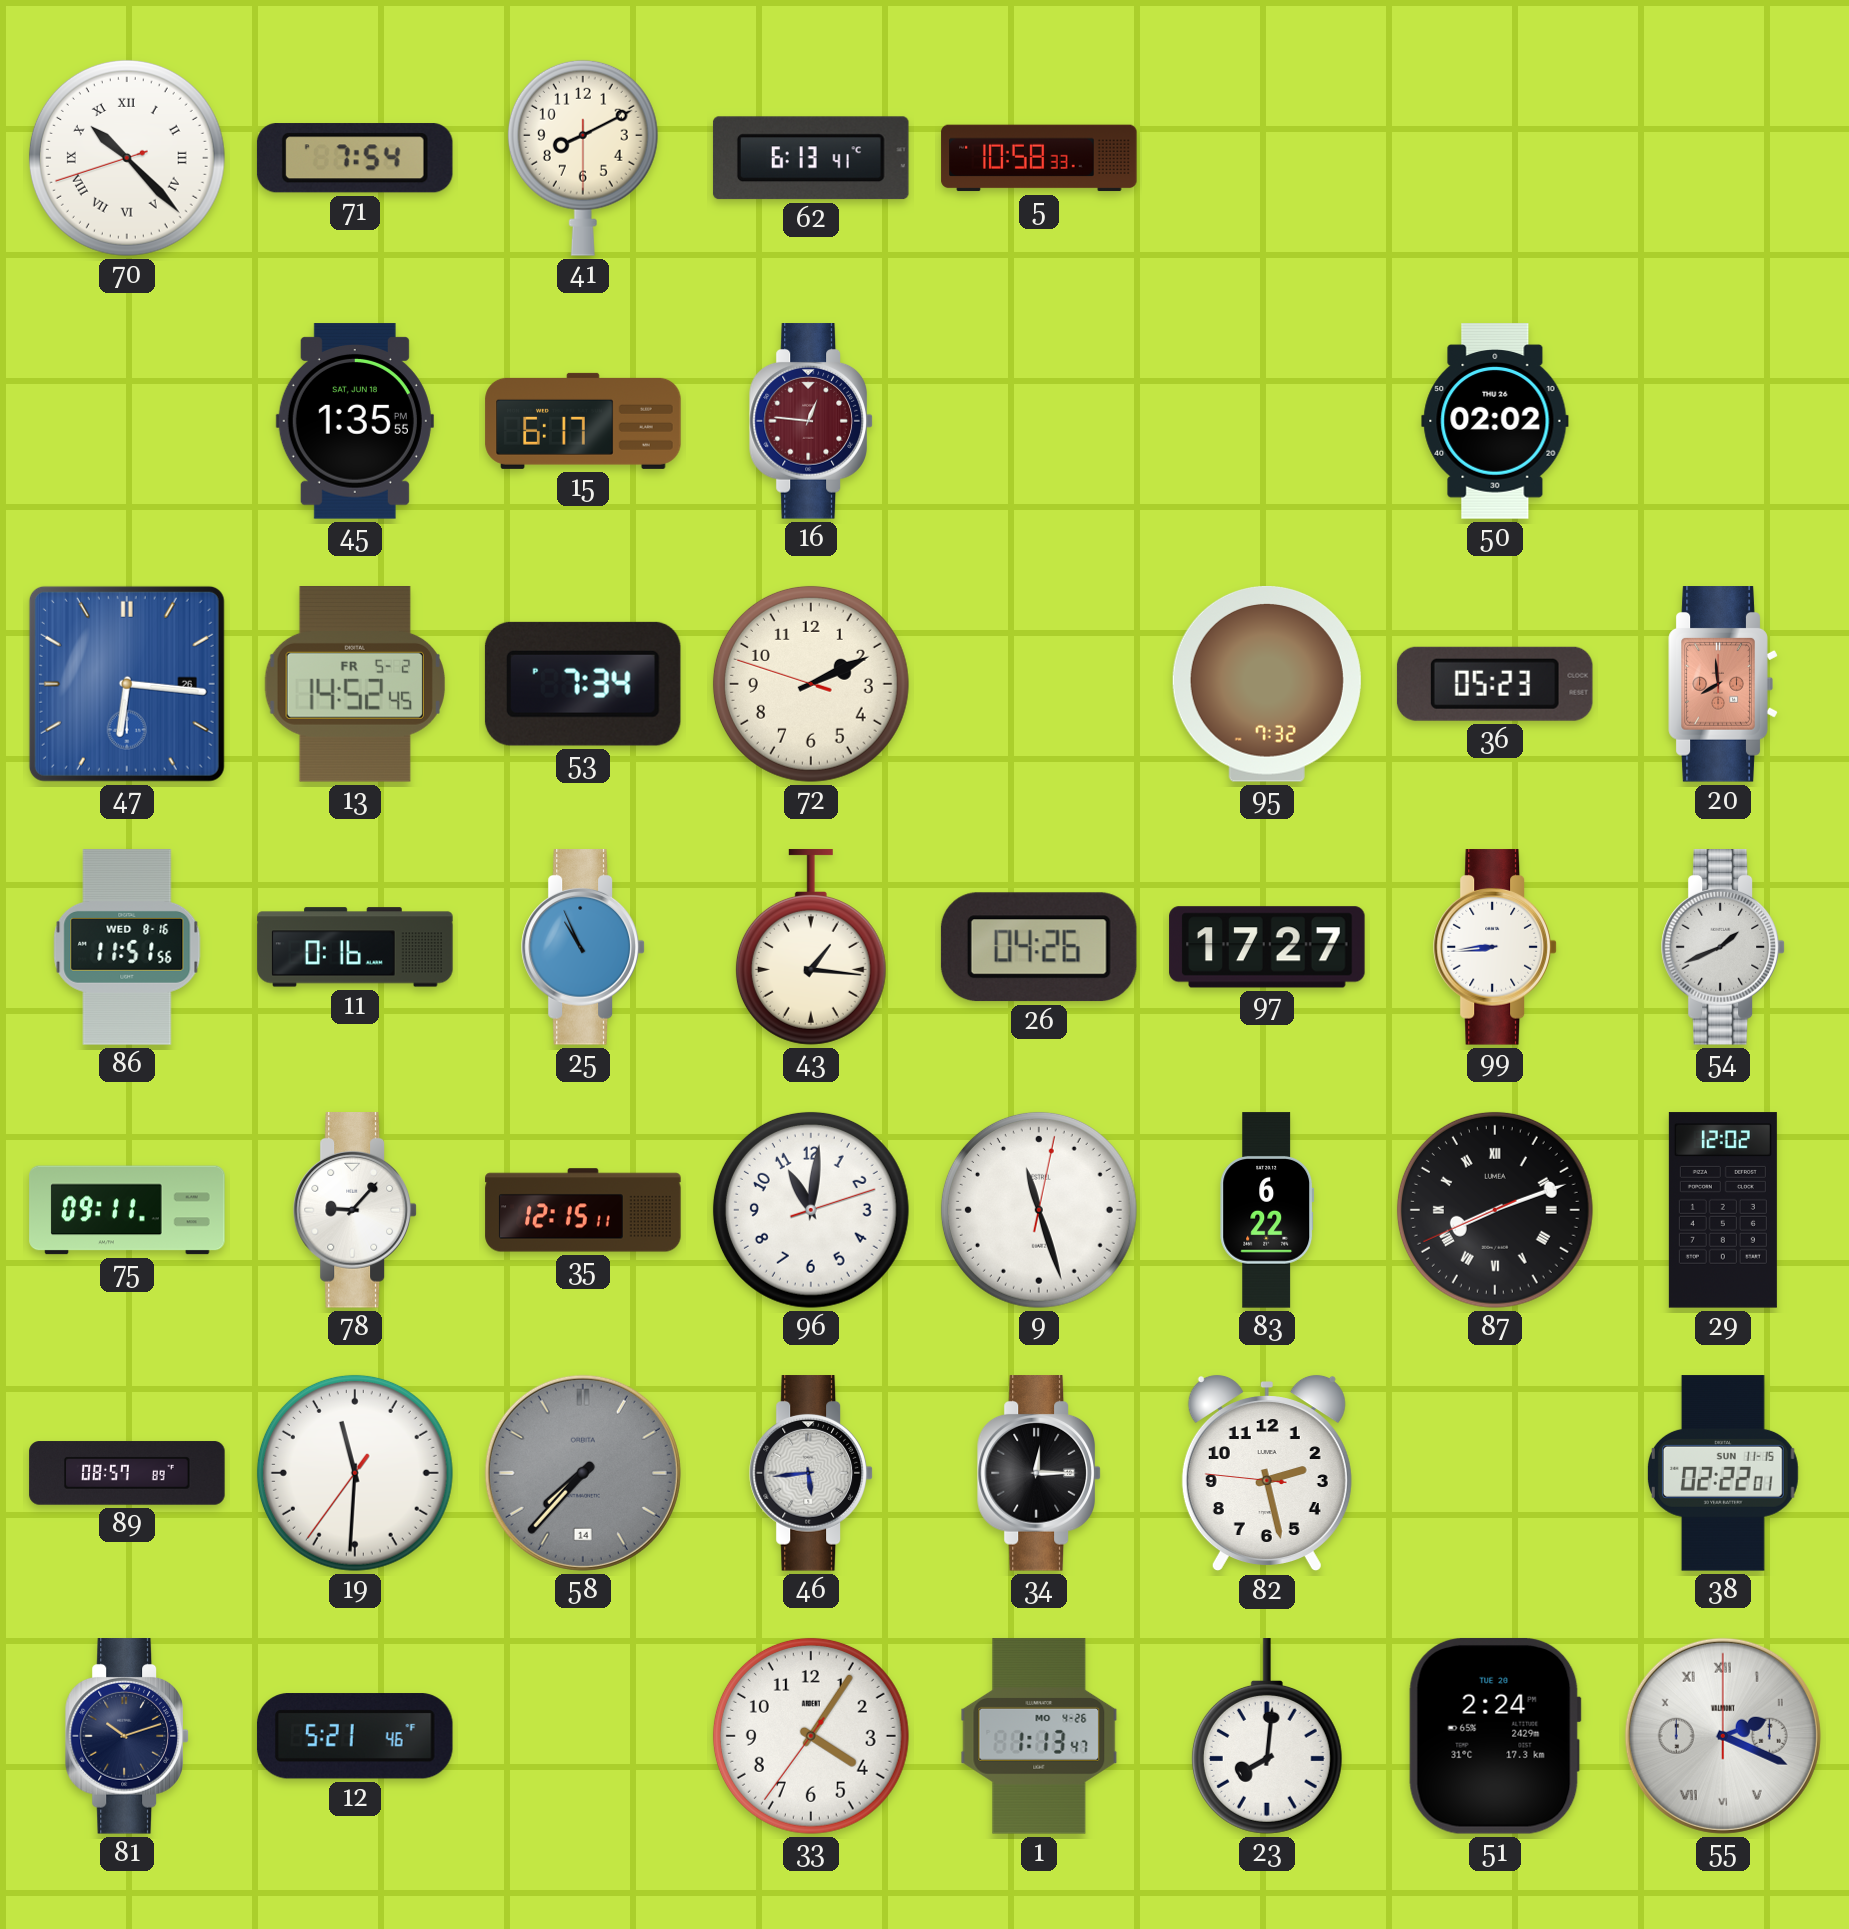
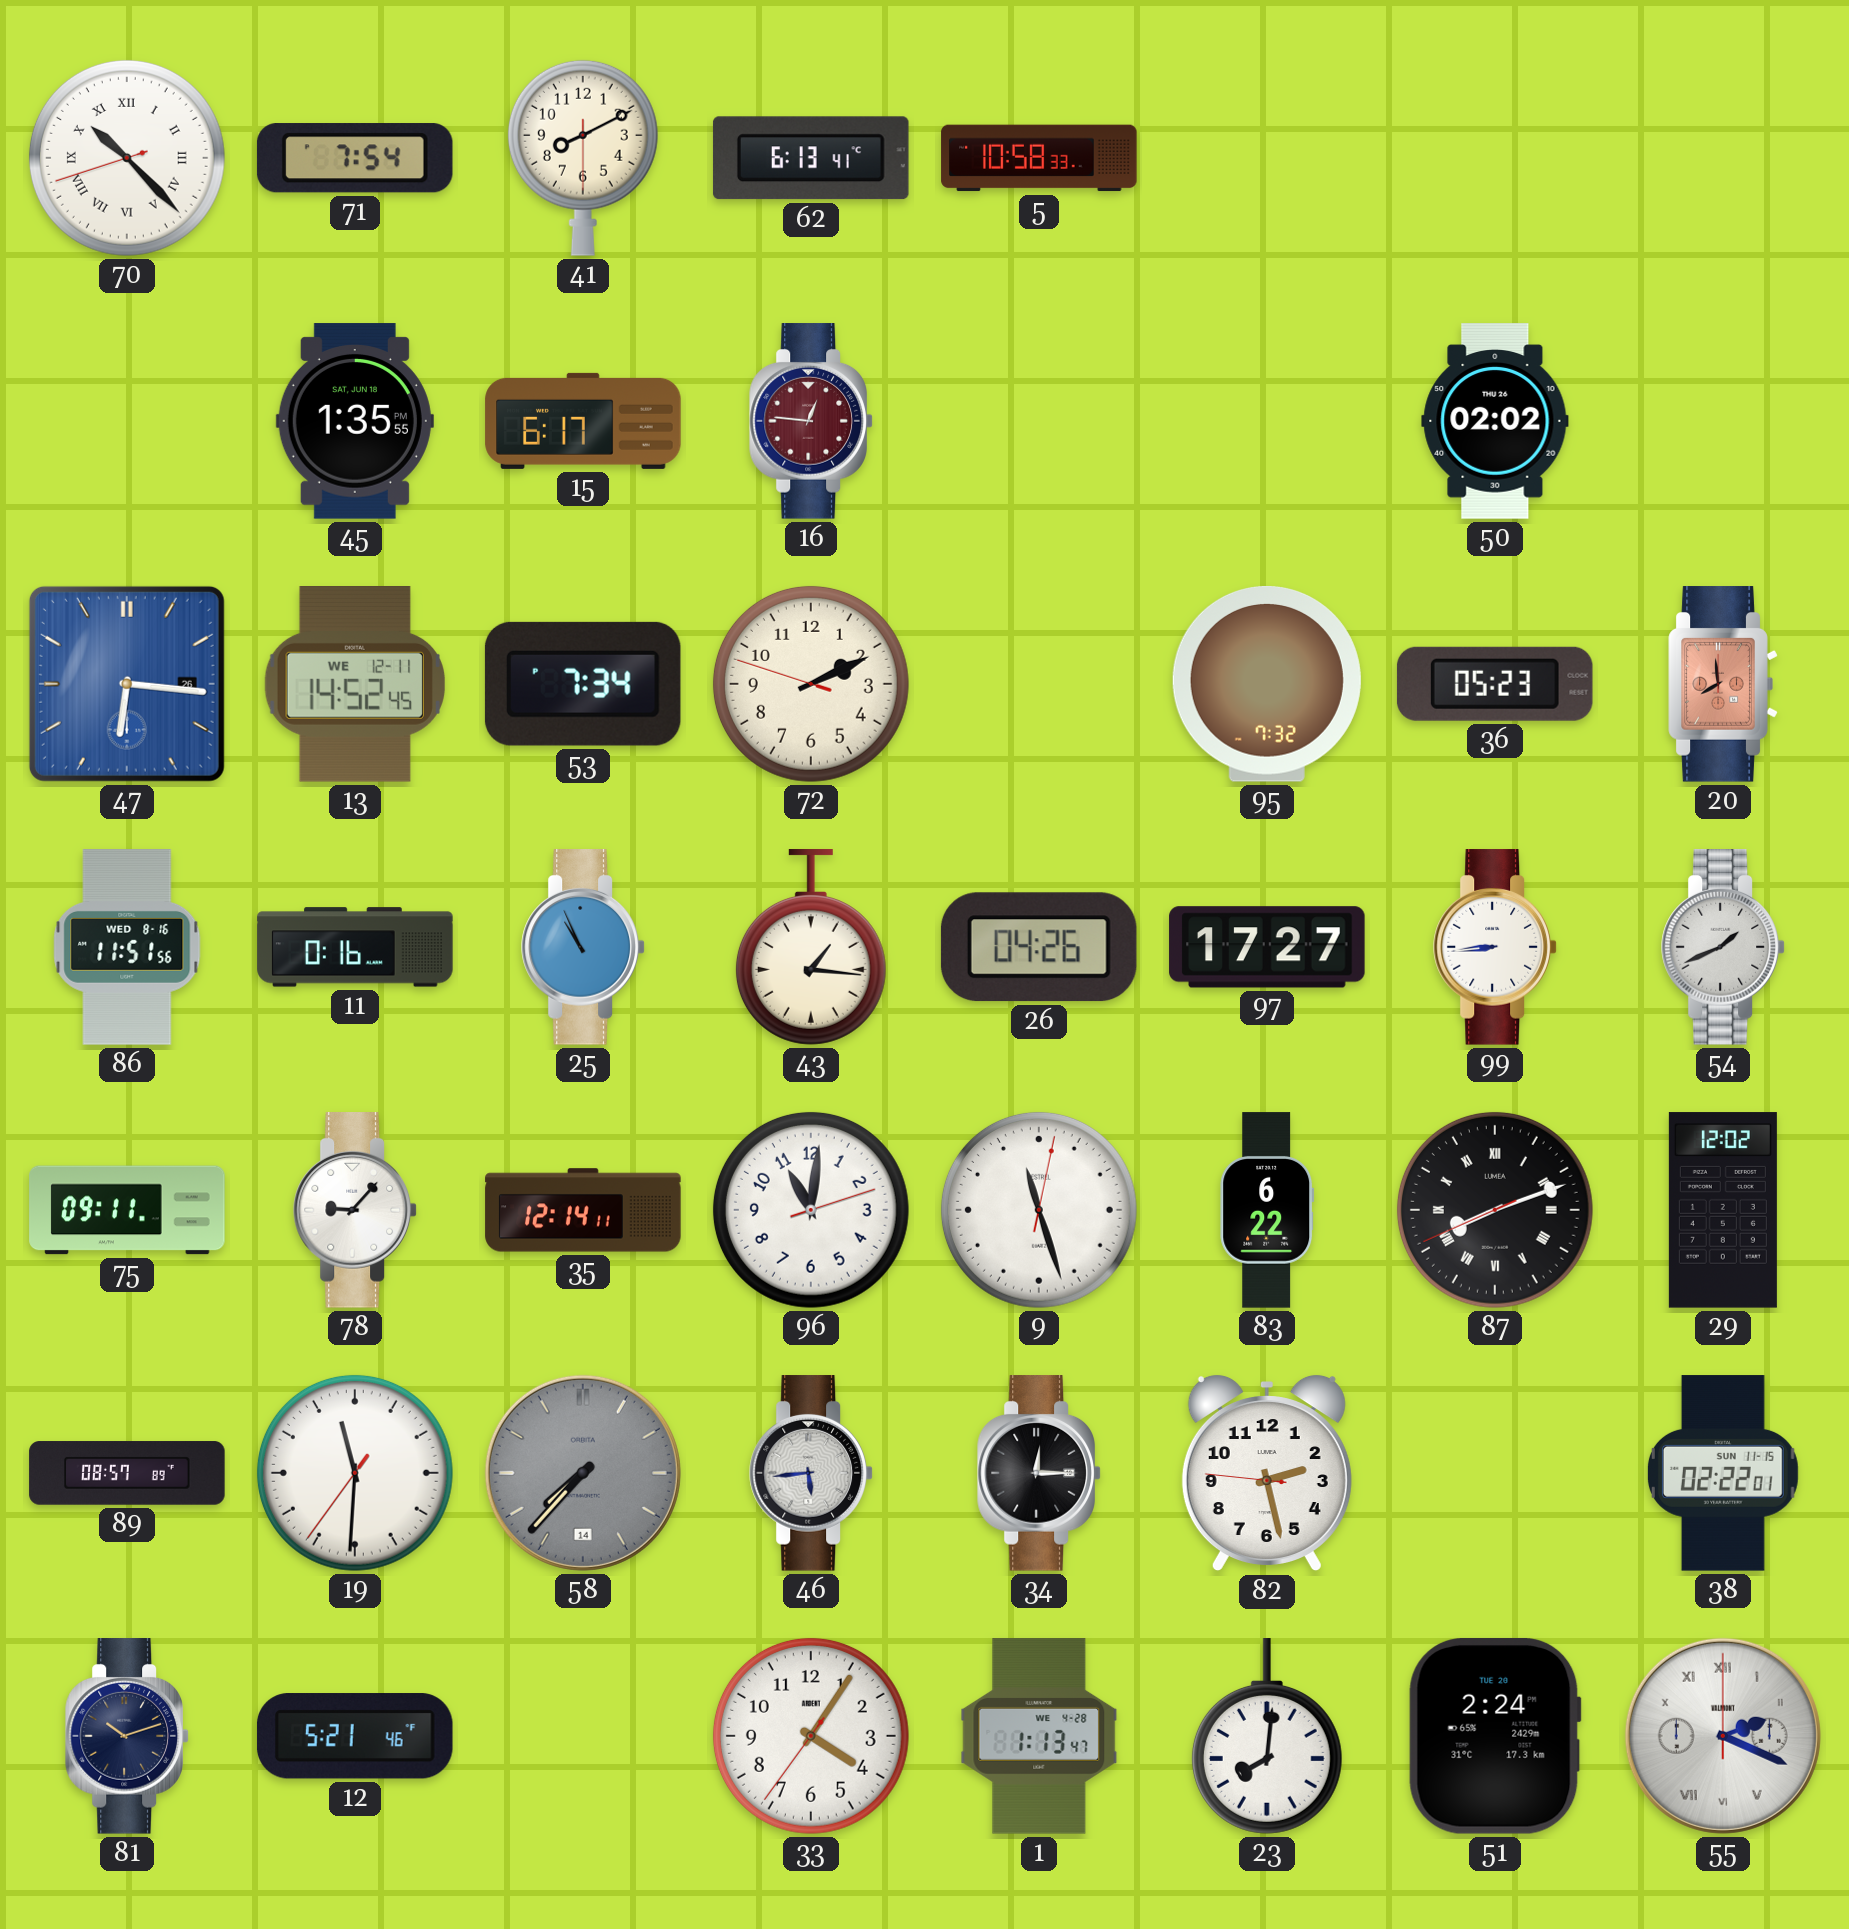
13 date: FR 5-2 -> WE 12-11 (355, 684)
35: 12:15 -> 12:14 (583, 1210)
1 date: MO 4-26 -> WE 4-28 (1039, 1736)
